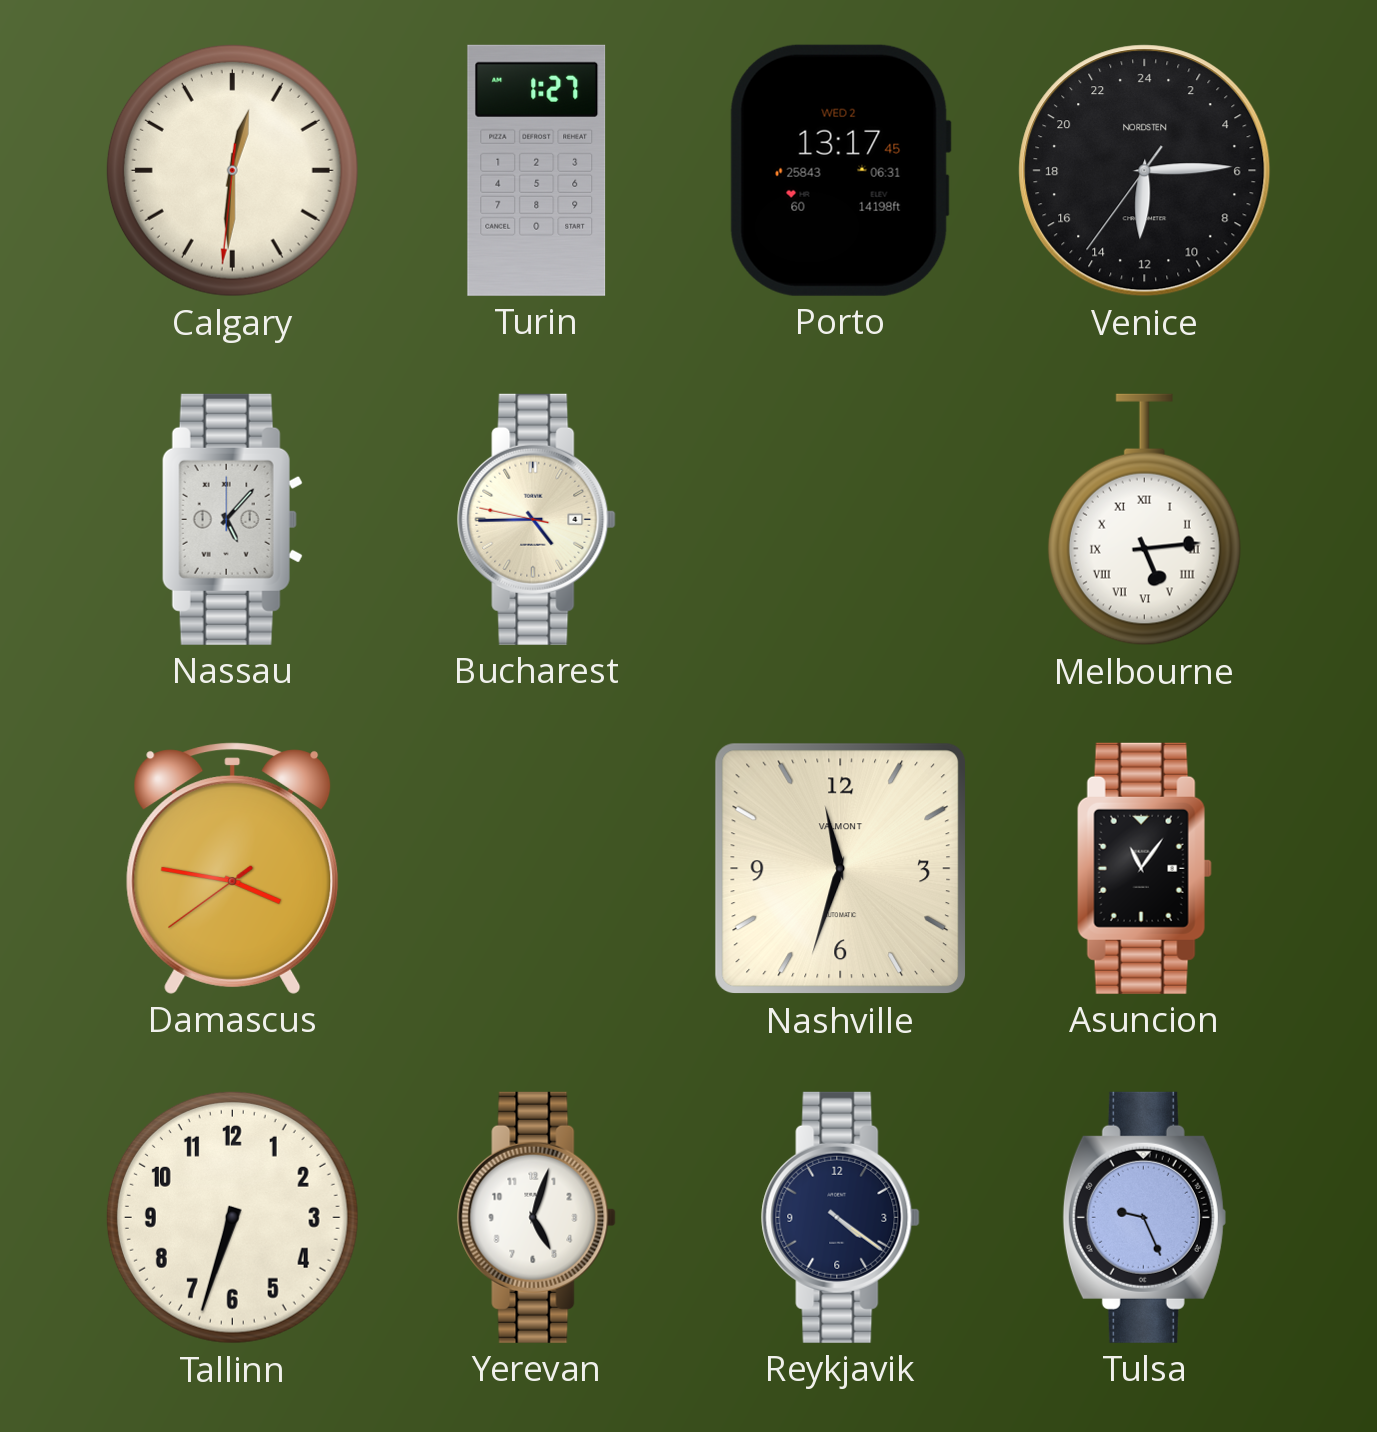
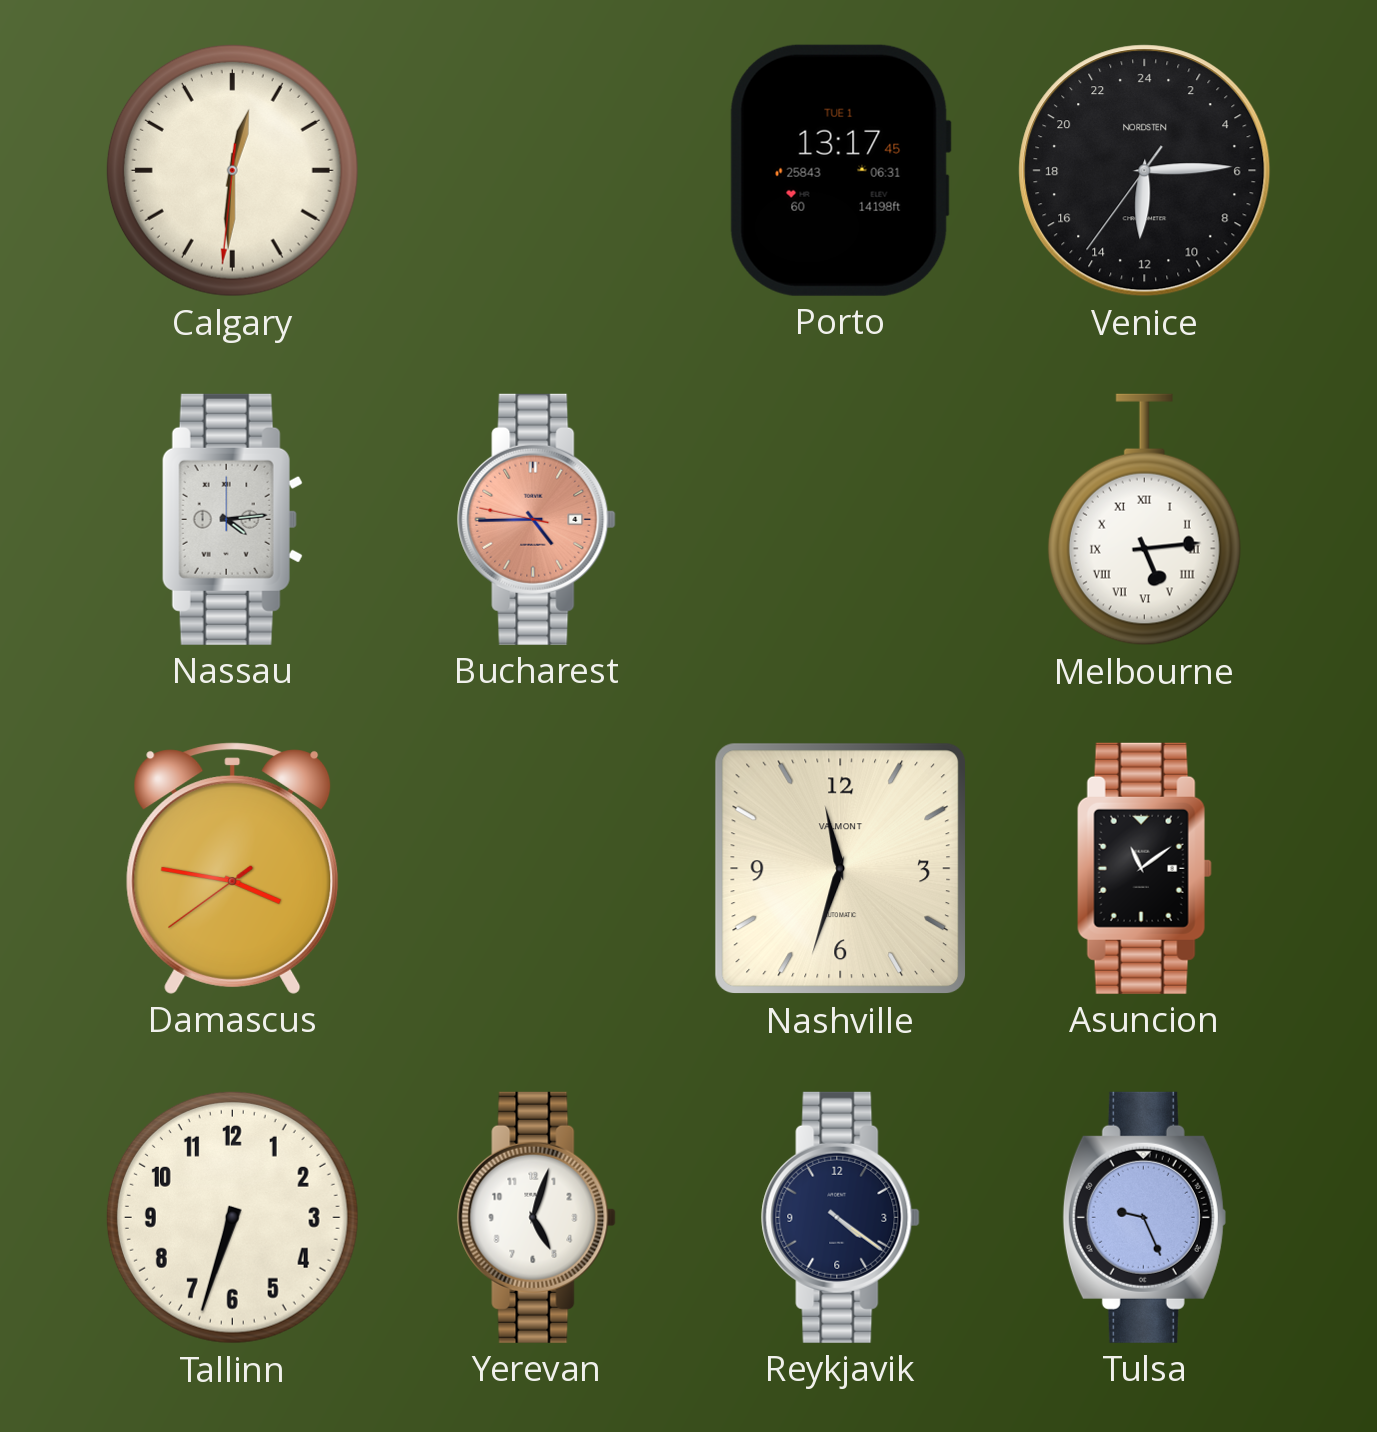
Turin: 1:27 -> none (537, 170)
Porto date: WED 2 -> TUE 1 (840, 170)
Nassau: 5:07 -> 4:14 (232, 519)
Bucharest dial: cream -> salmon (537, 519)
Asuncion: 11:06 -> 11:09 (1144, 868)
